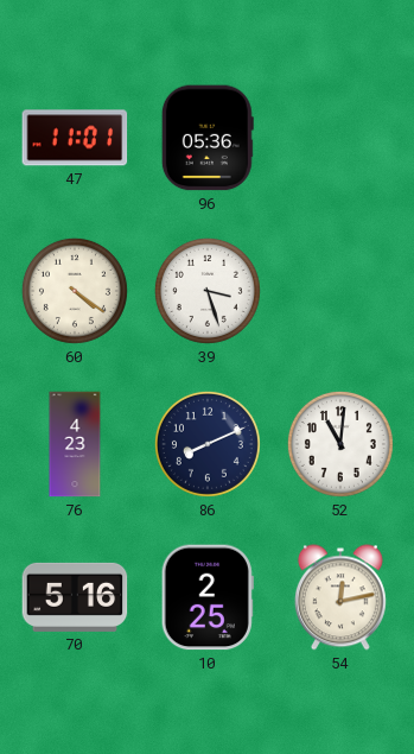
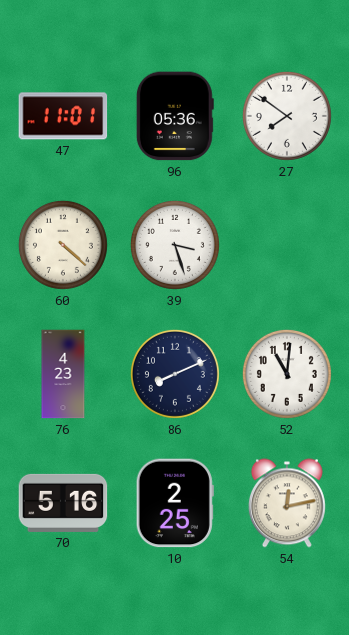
27: none -> 7:51 (287, 116)
60: 4:21 -> 4:22 (63, 245)
